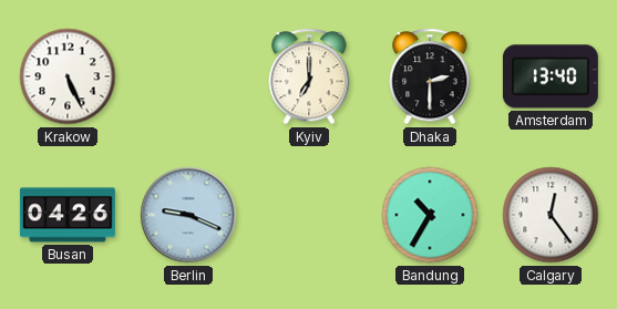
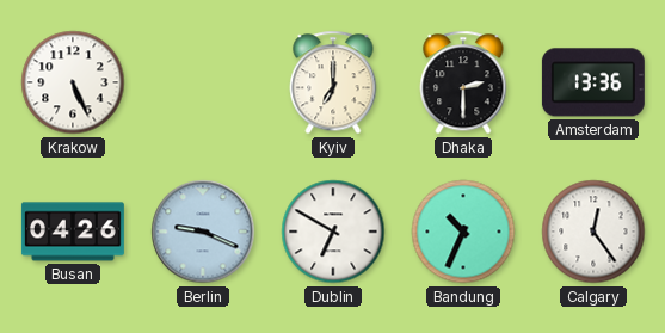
Amsterdam: 13:40 -> 13:36 (593, 82)
Dublin: none -> 6:50 (333, 232)
Bandung: 10:35 -> 10:34 (463, 232)
